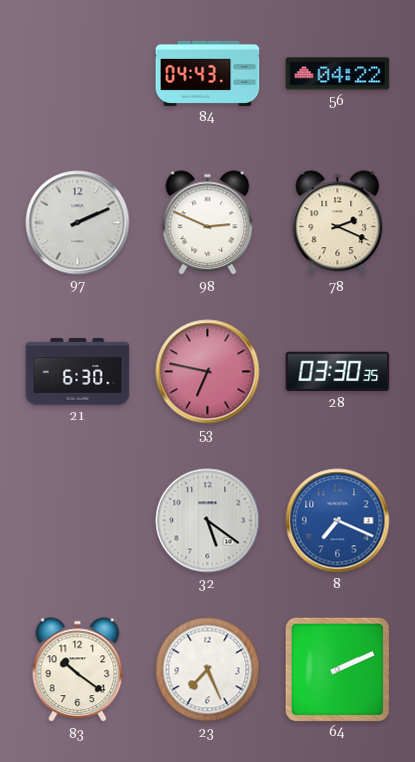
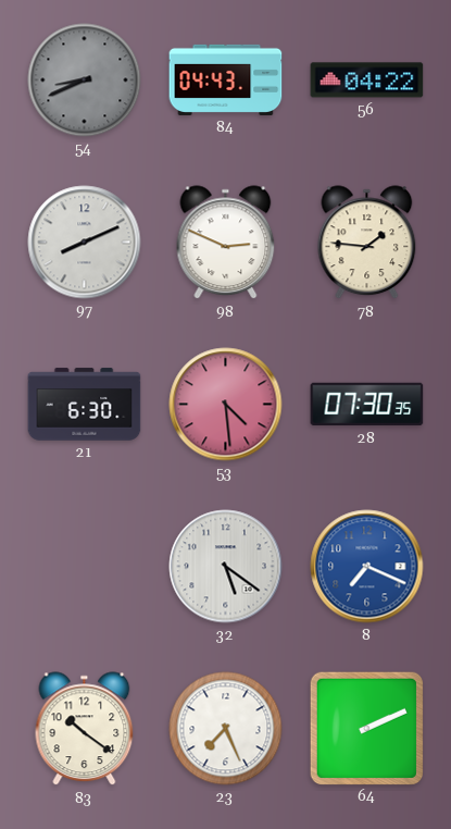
54: none -> 8:41 (85, 81)
97: 2:11 -> 8:11 (85, 243)
78: 2:19 -> 1:46 (367, 243)
53: 6:47 -> 4:29 (226, 405)
28: 03:30 -> 07:30 (367, 405)
